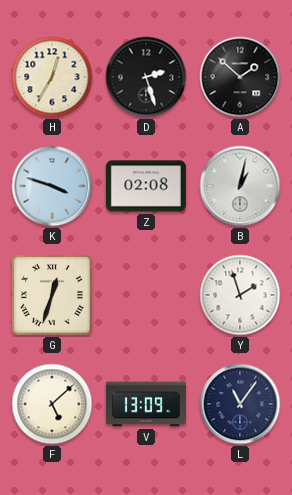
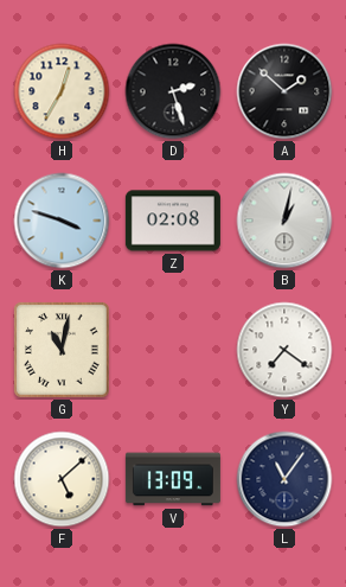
G: 12:33 -> 11:02 (63, 351)
Y: 1:57 -> 7:21 (284, 350)
